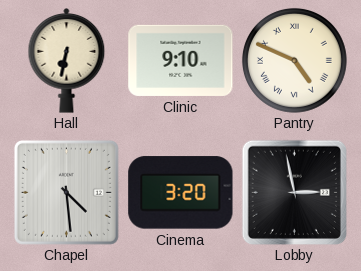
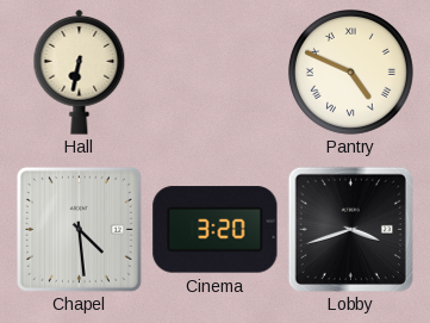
Clinic: 9:10 -> none (181, 60)
Lobby: 2:58 -> 3:42 (350, 229)
